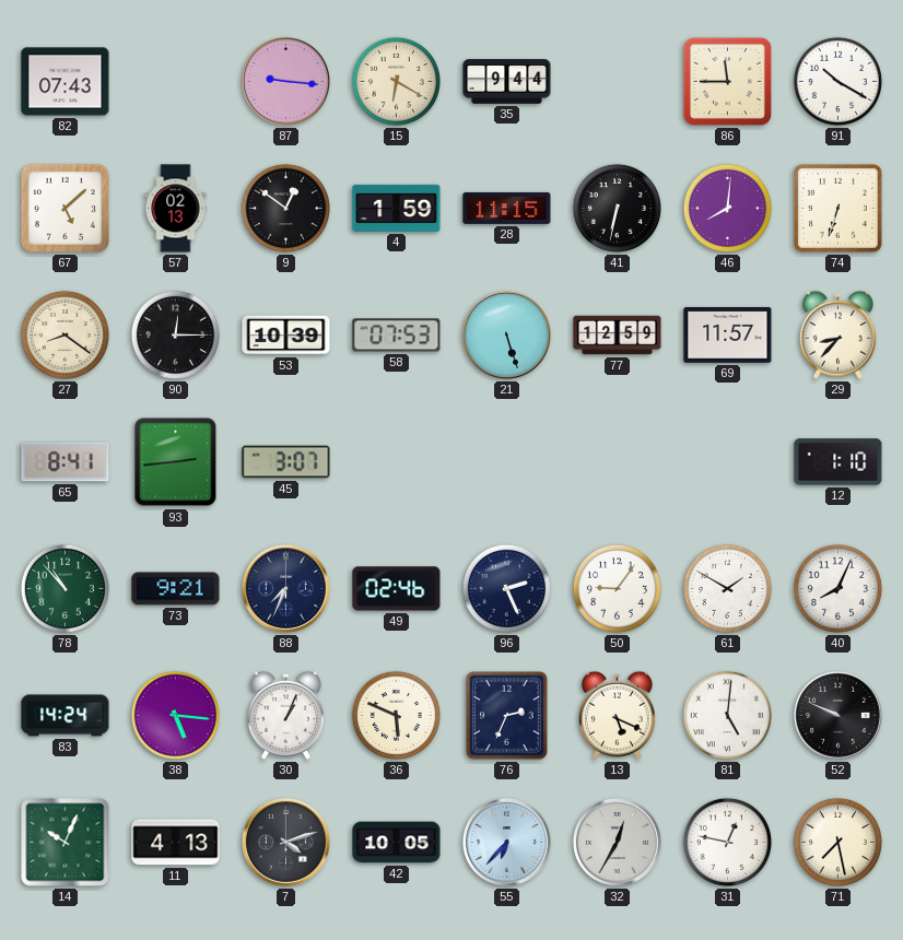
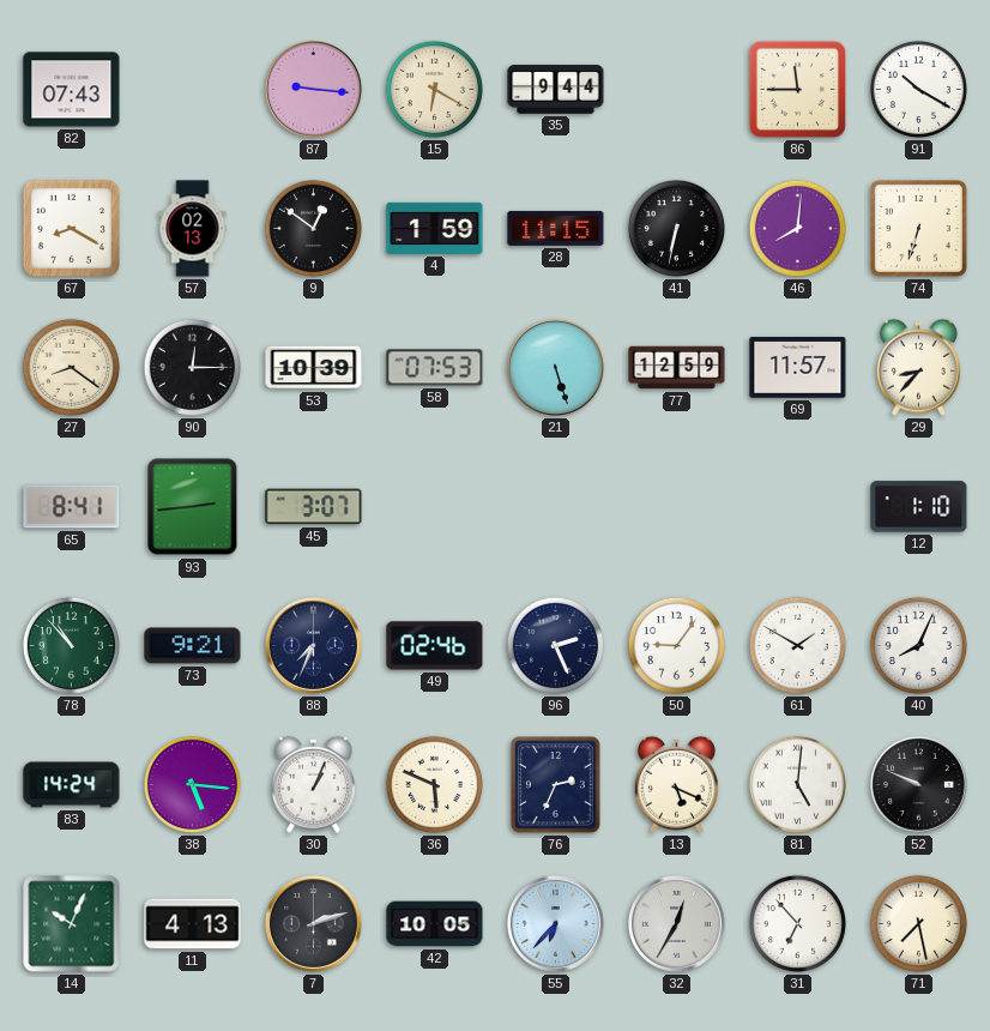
67: 5:08 -> 8:20 (71, 228)
7: 4:12 -> 2:12 (313, 923)
31: 12:47 -> 6:53 (797, 923)
